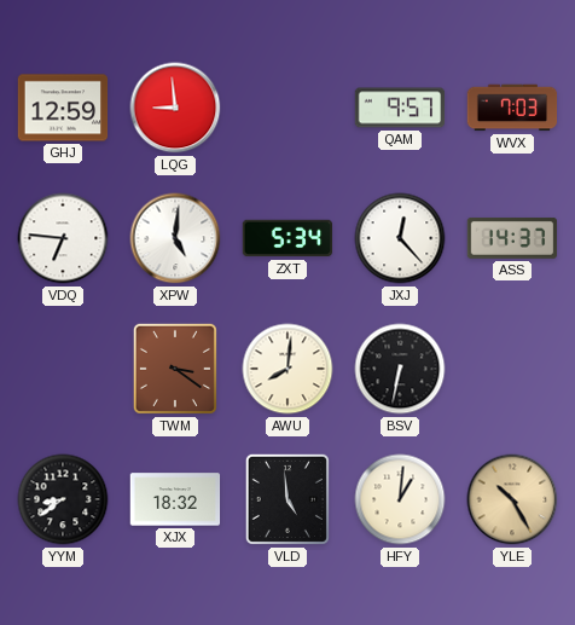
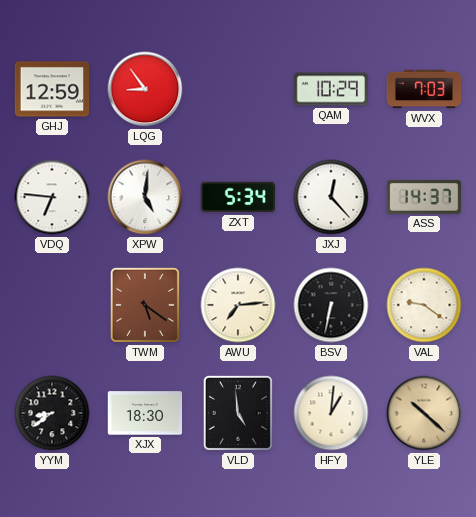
LQG: 8:59 -> 8:54 (145, 89)
QAM: 9:57 -> 10:29 (331, 89)
TWM: 3:21 -> 5:21 (145, 305)
AWU: 8:01 -> 7:14 (238, 305)
VAL: none -> 9:21 (424, 305)
XJX: 18:32 -> 18:30 (145, 413)
YLE: 10:25 -> 10:22 (424, 413)
